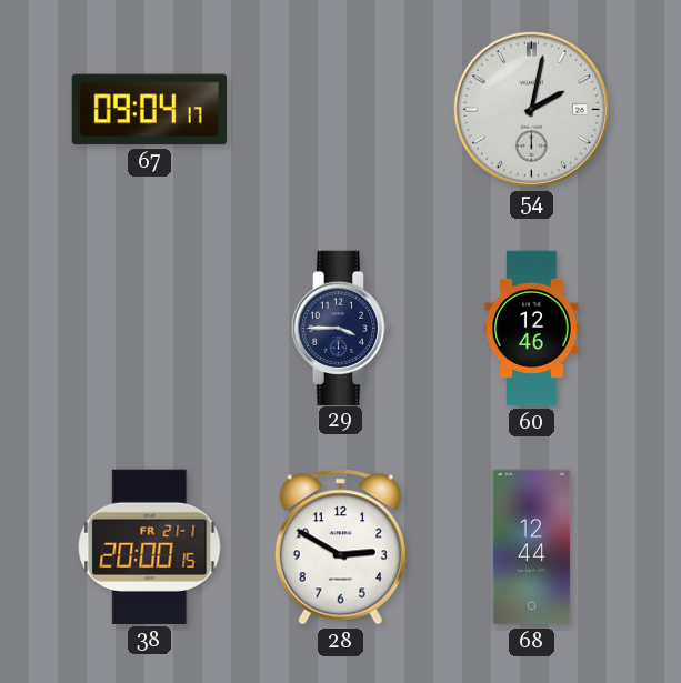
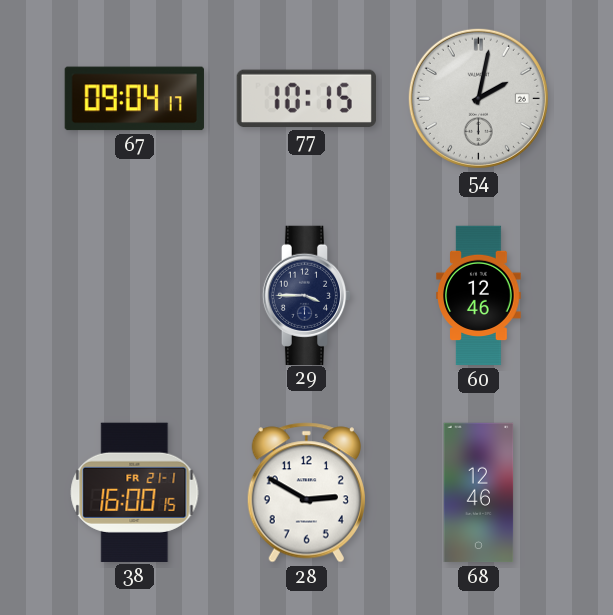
77: none -> 10:15 (306, 99)
38: 20:00 -> 16:00 (135, 492)
68: 12:44 -> 12:46 (479, 493)
